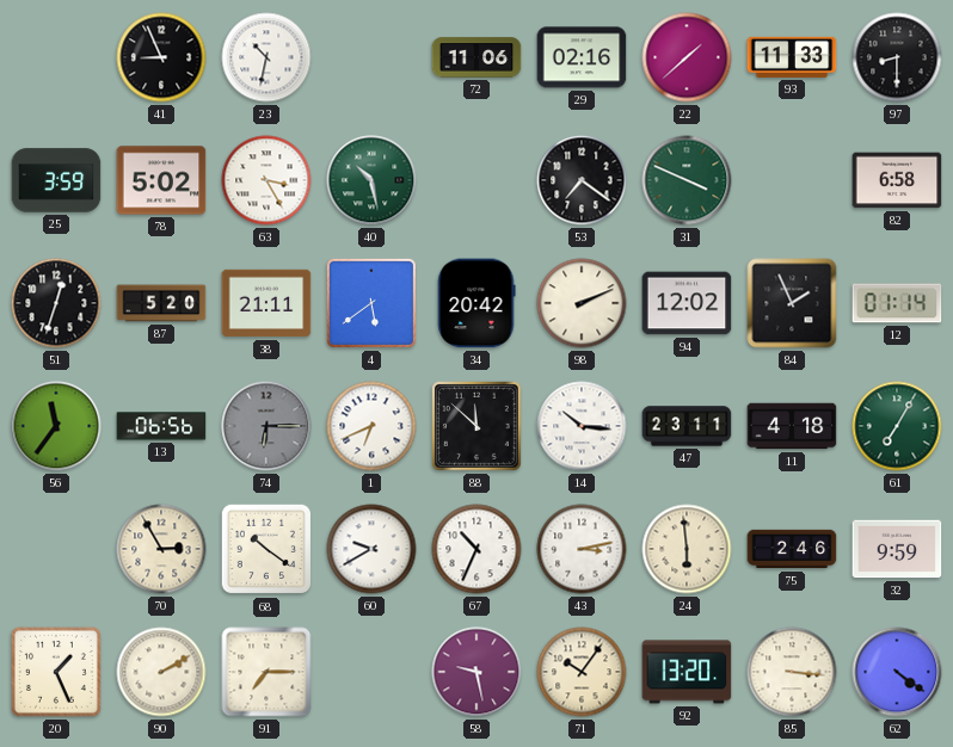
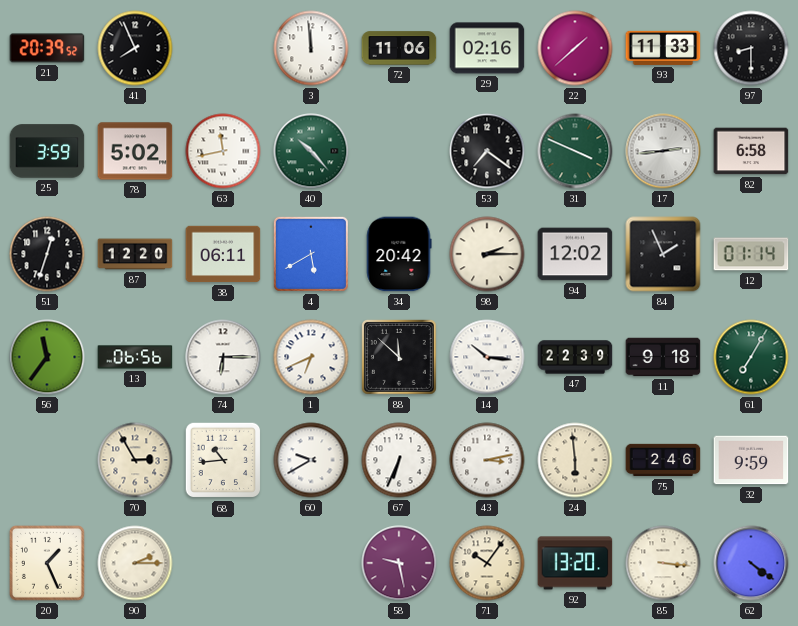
21: none -> 20:39 (47, 48)
41: 8:56 -> 7:56 (135, 48)
23: 10:32 -> none (266, 57)
3: none -> 11:59 (311, 48)
63: 3:25 -> 11:43 (223, 151)
40: 10:28 -> 10:23 (311, 151)
17: none -> 2:44 (663, 151)
87: 5:20 -> 12:20 (135, 254)
38: 21:11 -> 06:11 (223, 254)
4: 5:39 -> 5:40 (311, 254)
98: 2:11 -> 2:15 (487, 254)
74 dial: grey -> white (223, 357)
47: 23:11 -> 22:39 (575, 357)
11: 4:18 -> 9:18 (663, 357)
68: 10:21 -> 10:44 (223, 460)
67: 10:34 -> 6:34 (399, 460)
90: 2:10 -> 2:15 (135, 563)
91: 7:15 -> none (266, 672)
